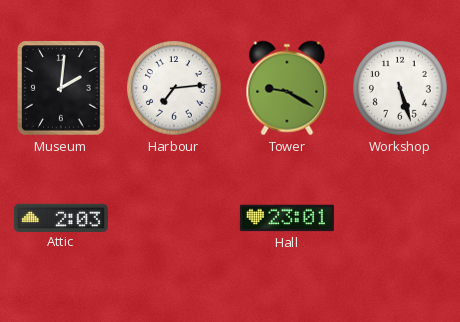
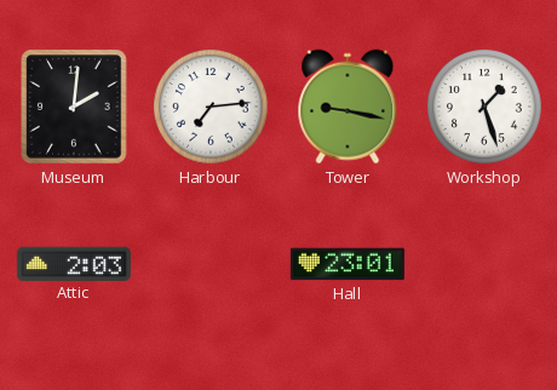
Tower: 9:20 -> 9:17 (348, 107)
Workshop: 5:27 -> 1:27 (486, 108)
